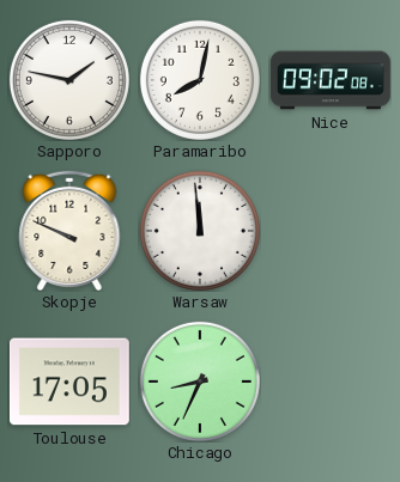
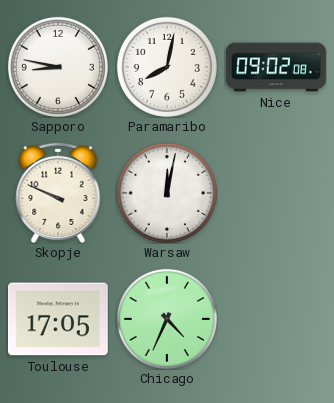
Sapporo: 1:47 -> 8:47 (58, 67)
Warsaw: 11:59 -> 12:02 (167, 193)
Chicago: 8:34 -> 4:34 (167, 319)
